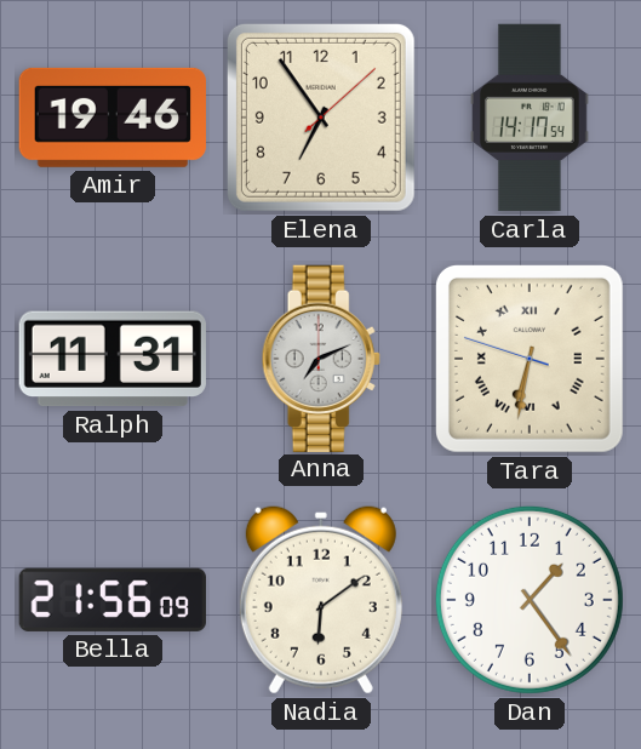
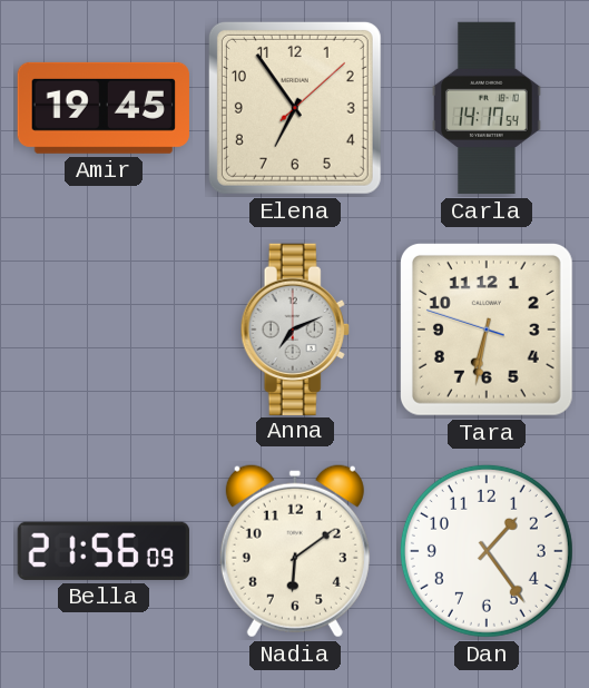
Amir: 19:46 -> 19:45 (102, 108)
Ralph: 11:31 -> none (113, 359)
Tara numerals: Roman -> Arabic (487, 330)
